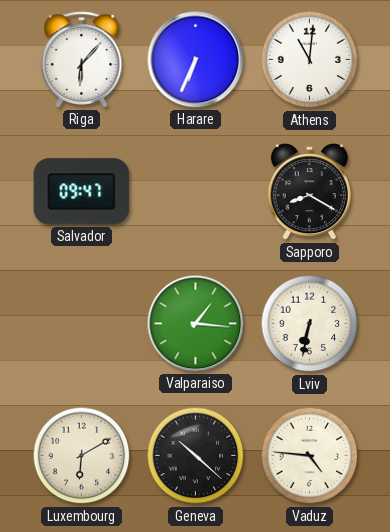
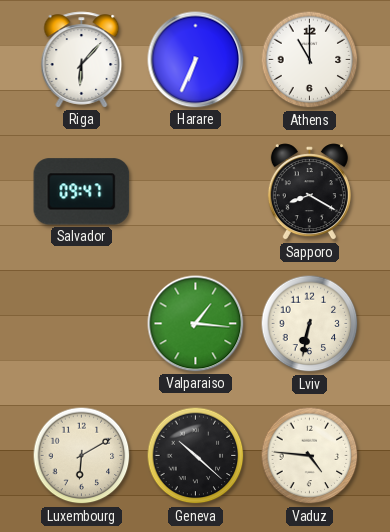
Athens: 11:01 -> 11:00 (310, 60)
